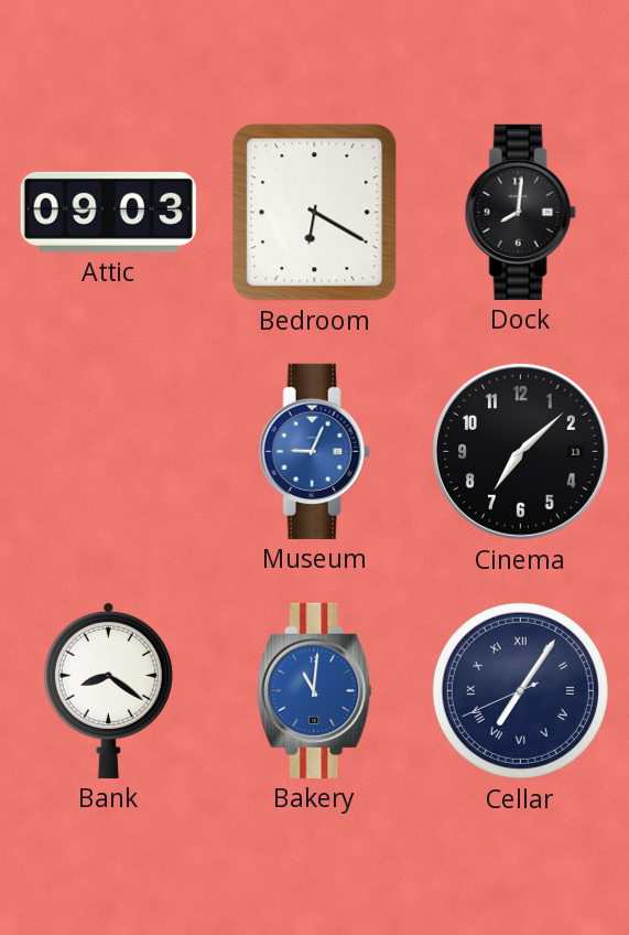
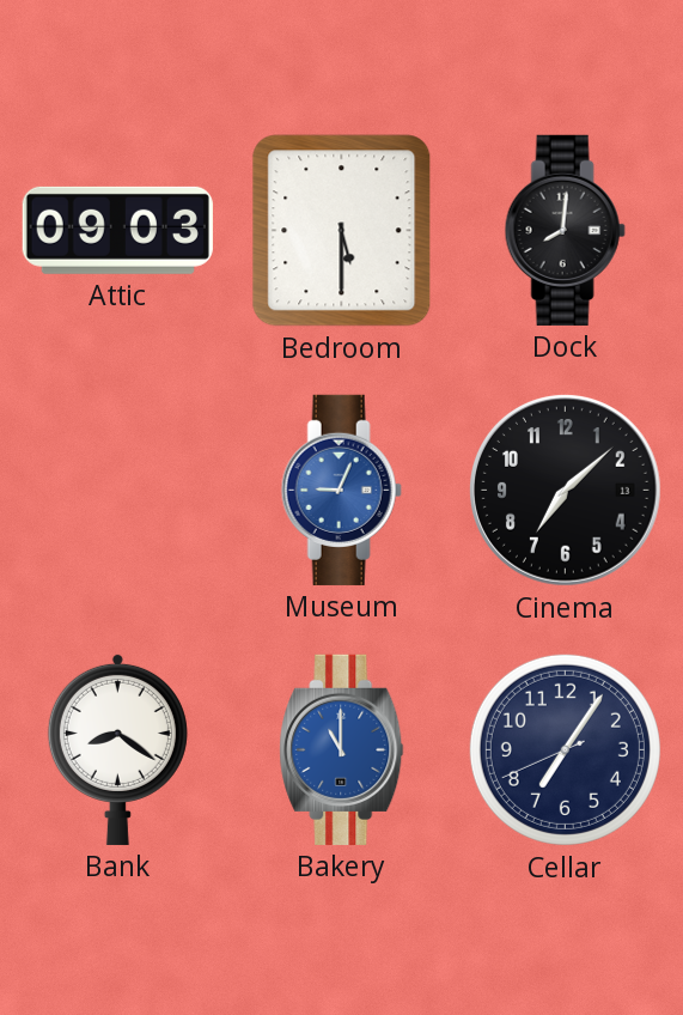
Bedroom: 6:20 -> 5:30 (342, 231)
Bakery: 11:01 -> 11:00 (342, 749)
Cellar numerals: Roman -> Arabic (565, 749)
